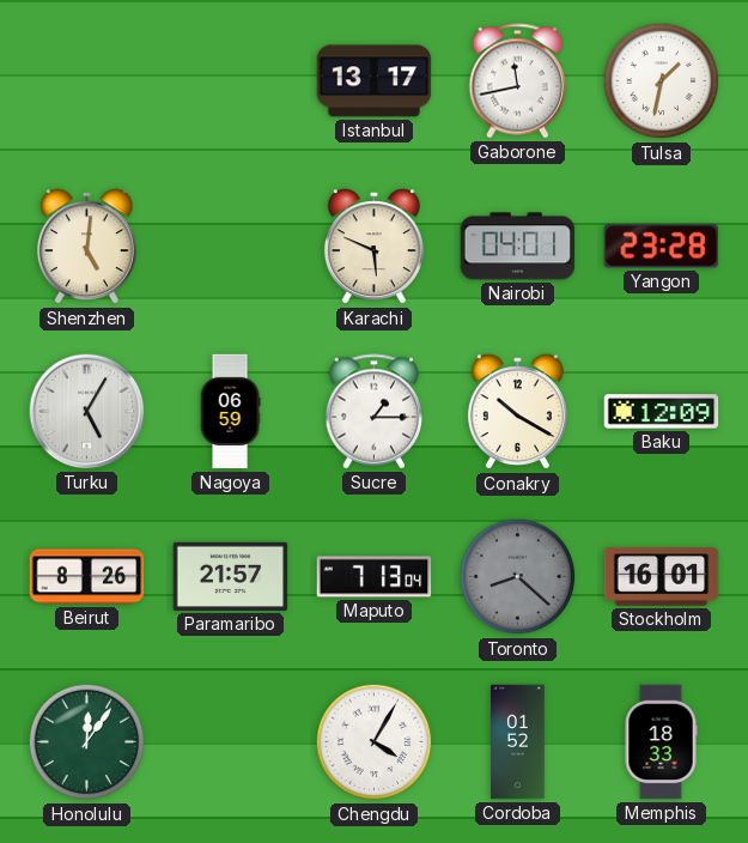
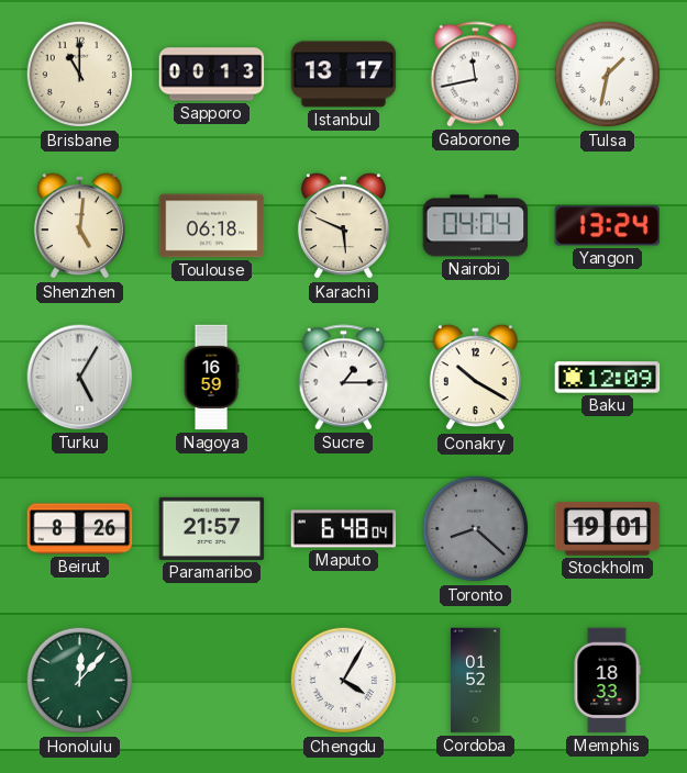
Brisbane: none -> 11:00 (80, 75)
Sapporo: none -> 00:13 (212, 75)
Toulouse: none -> 06:18 (212, 226)
Nairobi: 04:01 -> 04:04 (476, 226)
Yangon: 23:28 -> 13:24 (607, 226)
Nagoya: 06:59 -> 16:59 (211, 378)
Maputo: 7:13 -> 6:48 (344, 529)
Stockholm: 16:01 -> 19:01 (608, 529)
Honolulu: 12:06 -> 12:07 (80, 681)
